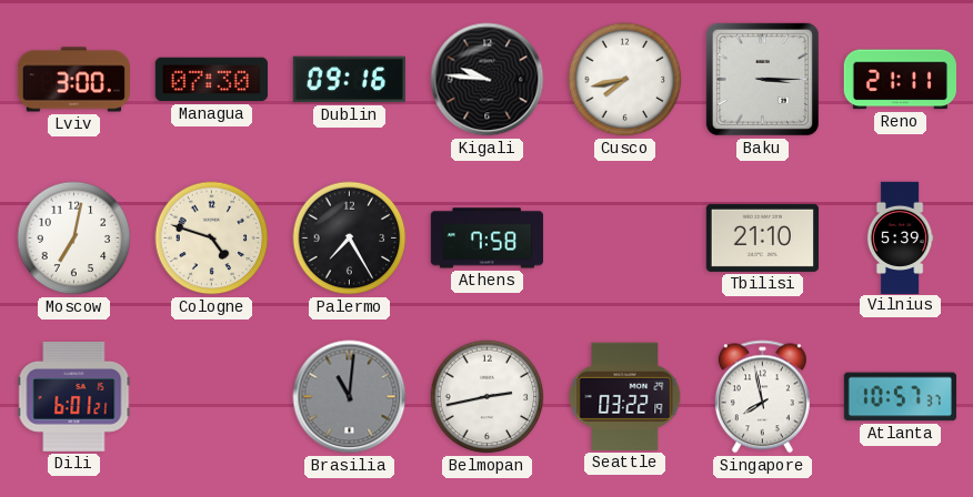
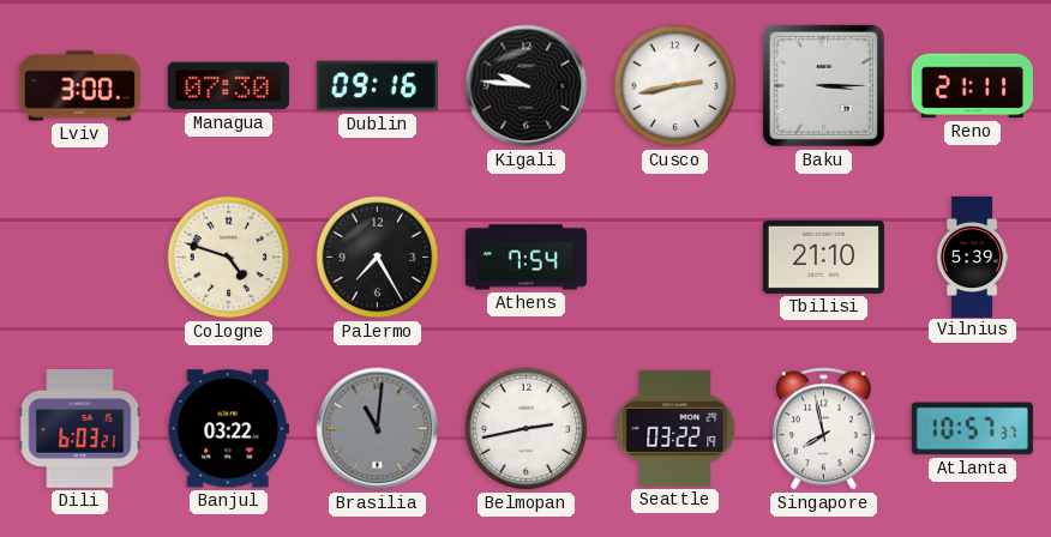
Cusco: 7:43 -> 2:43 (675, 86)
Moscow: 7:02 -> none (74, 239)
Athens: 7:58 -> 7:54 (525, 258)
Dili: 6:01 -> 6:03 (80, 429)
Banjul: none -> 03:22 (228, 429)
